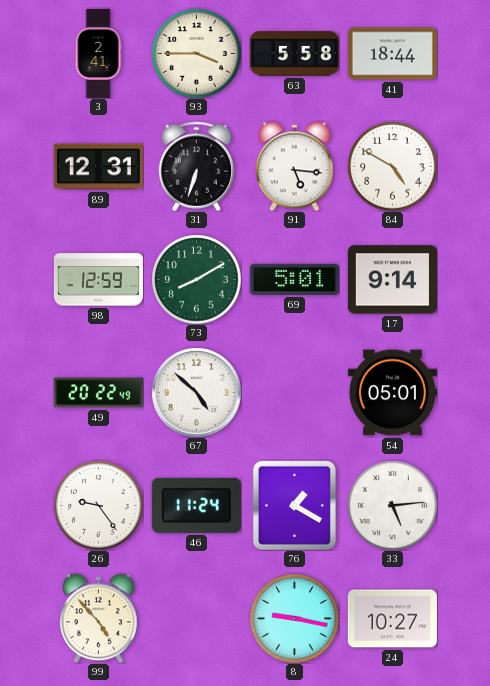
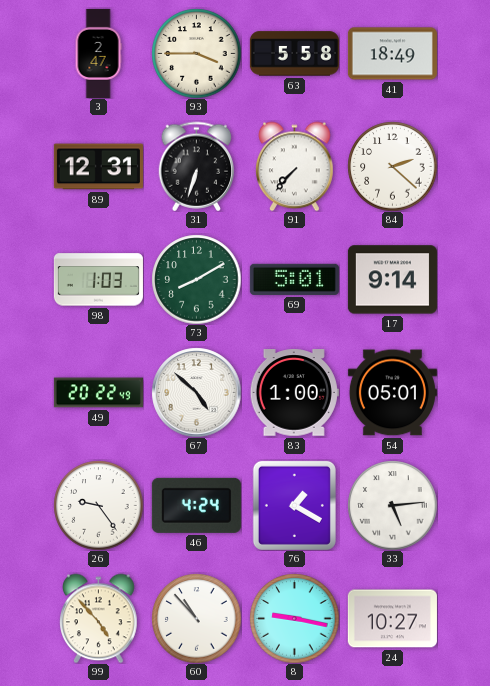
3: 2:41 -> 2:47 (98, 53)
41: 18:44 -> 18:49 (392, 54)
91: 5:16 -> 7:37 (295, 166)
84: 4:50 -> 2:22 (392, 166)
98: 12:59 -> 1:03 (98, 280)
83: none -> 1:00 (294, 393)
46: 11:24 -> 4:24 (196, 505)
60: none -> 10:53 (196, 618)
